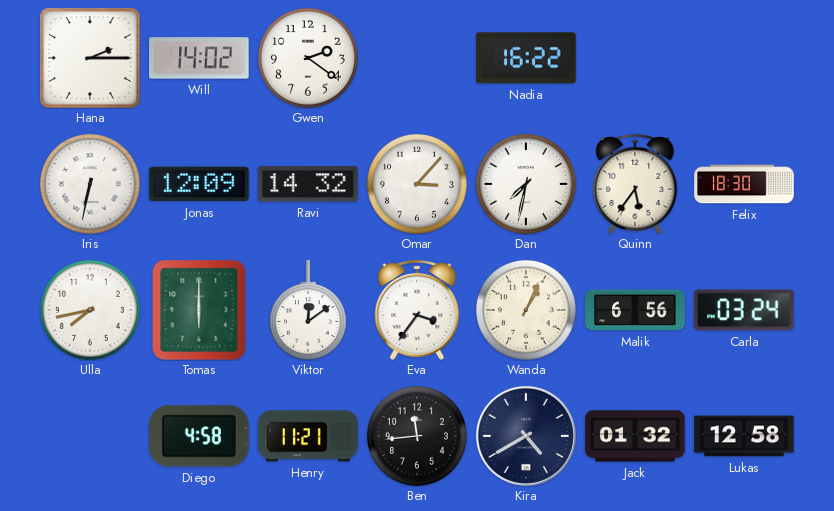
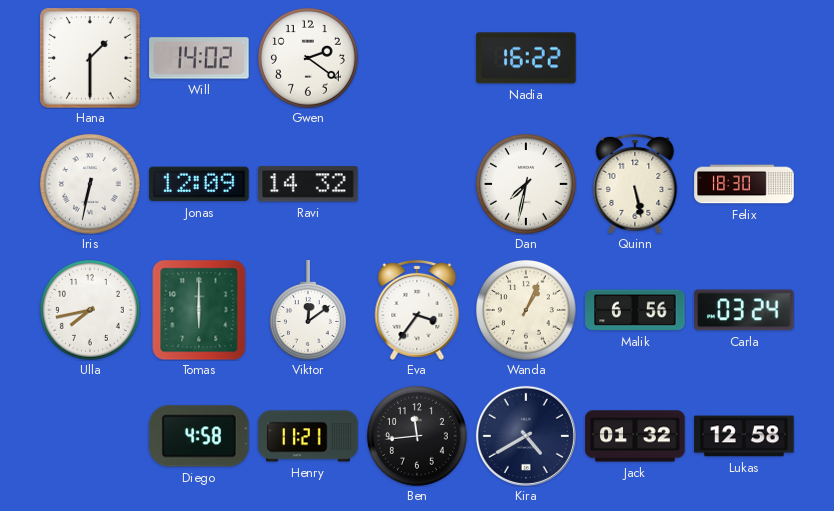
Hana: 2:15 -> 1:30 (90, 58)
Omar: 3:07 -> none (417, 184)
Quinn: 5:36 -> 5:28 (635, 184)
